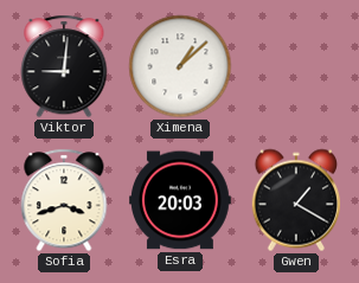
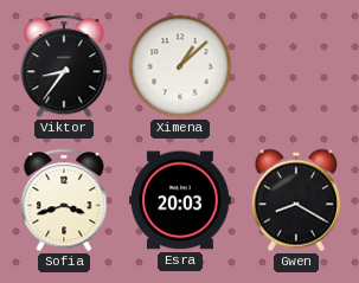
Viktor: 9:01 -> 8:36 (64, 66)
Gwen: 1:20 -> 8:20 (296, 200)
